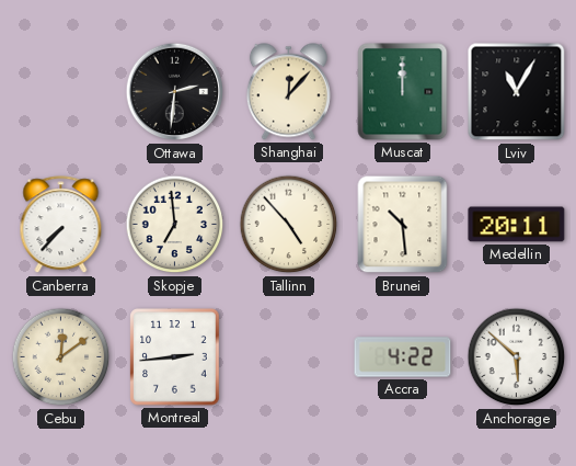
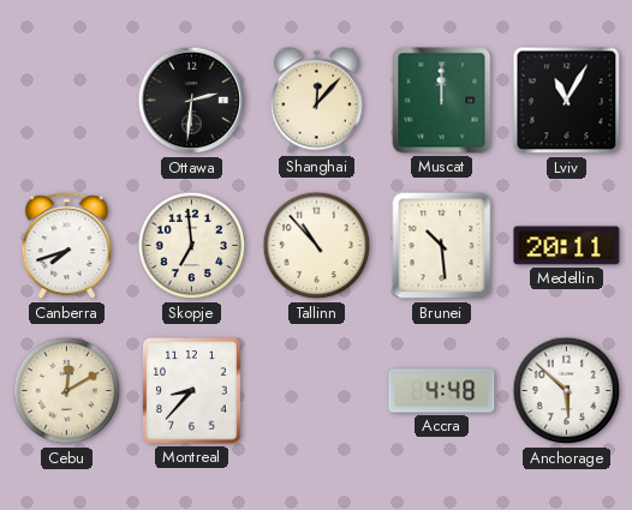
Canberra: 7:37 -> 7:42 (67, 246)
Tallinn: 4:53 -> 10:53 (317, 246)
Cebu: 12:09 -> 12:10 (67, 391)
Montreal: 2:44 -> 8:37 (192, 391)
Accra: 4:22 -> 4:48 (442, 391)
